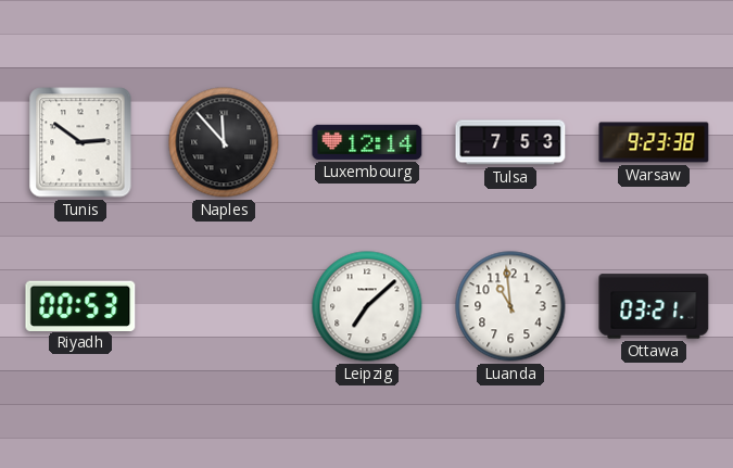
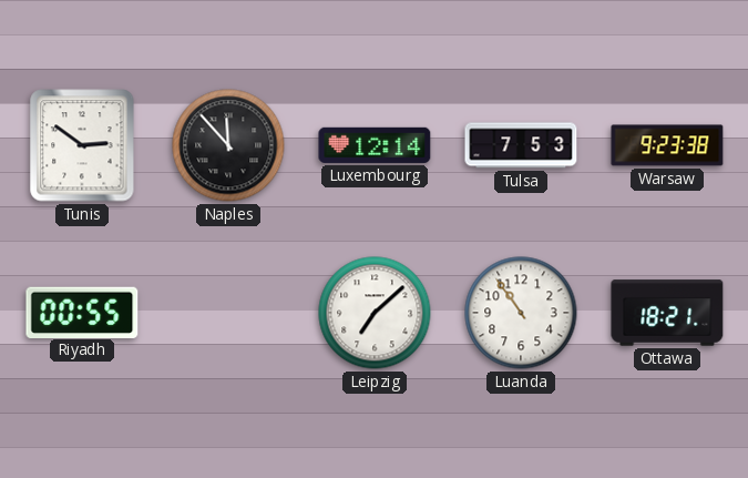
Riyadh: 00:53 -> 00:55 (82, 312)
Luanda: 10:59 -> 10:54 (521, 313)
Ottawa: 03:21 -> 18:21 (667, 313)
